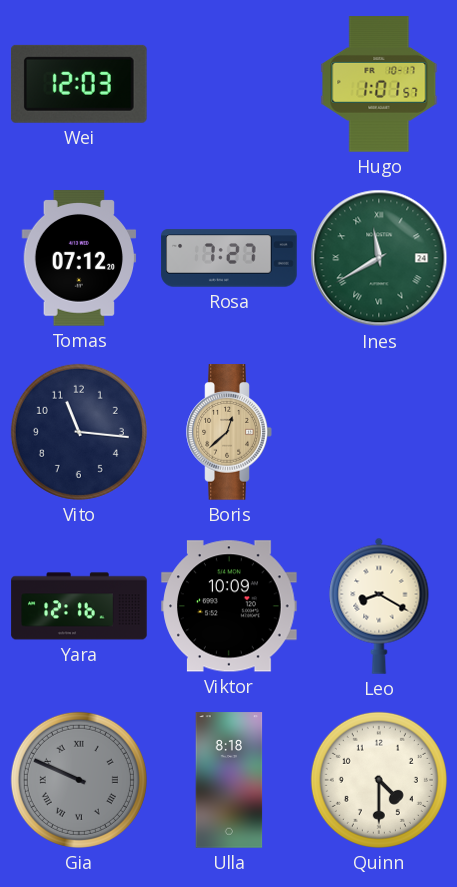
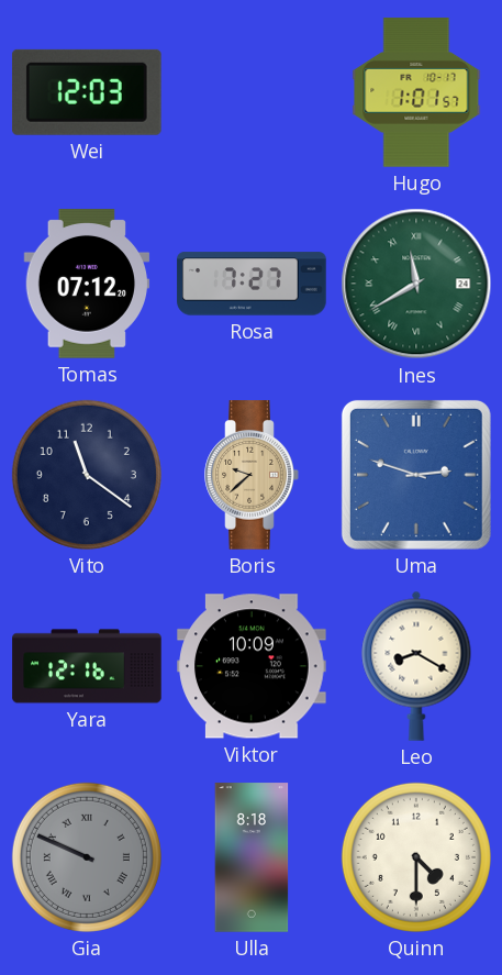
Vito: 11:16 -> 11:21 (87, 475)
Boris: 12:38 -> 9:38 (252, 475)
Uma: none -> 2:48 (416, 475)
